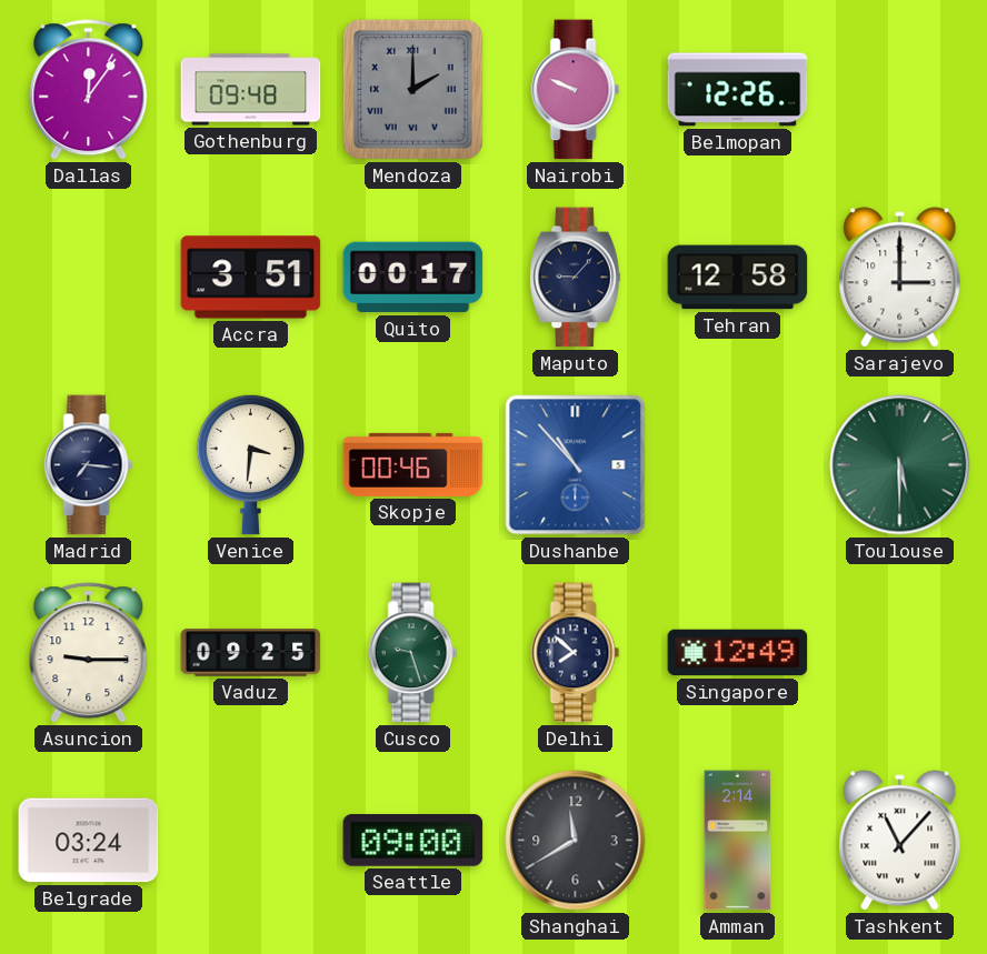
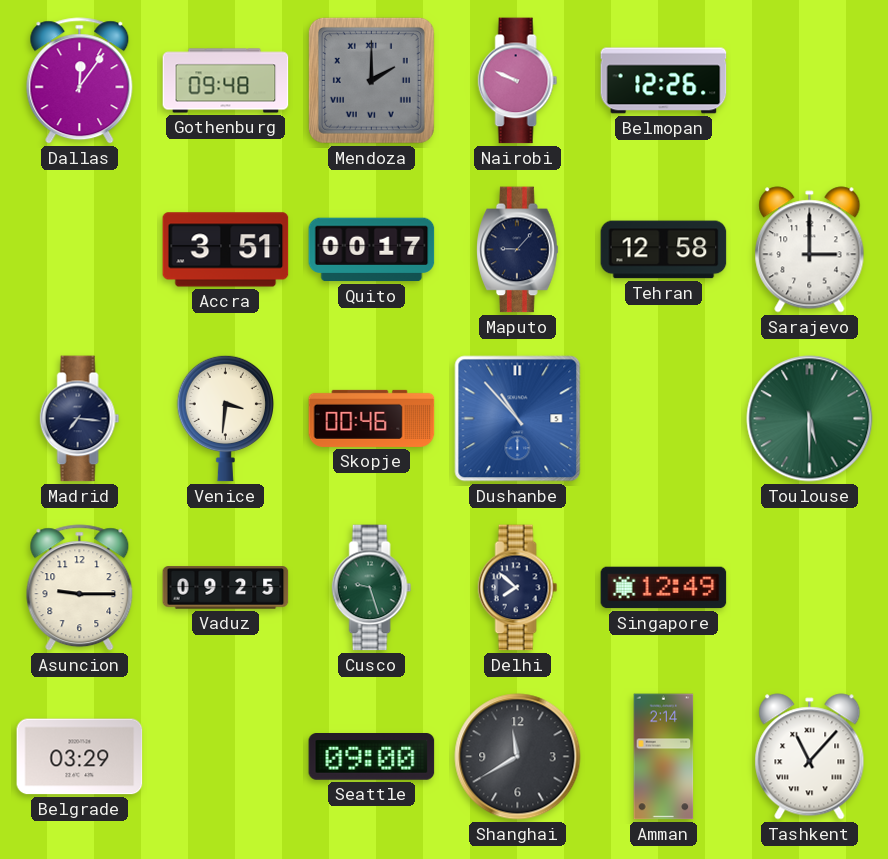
Belgrade: 03:24 -> 03:29 (80, 757)
